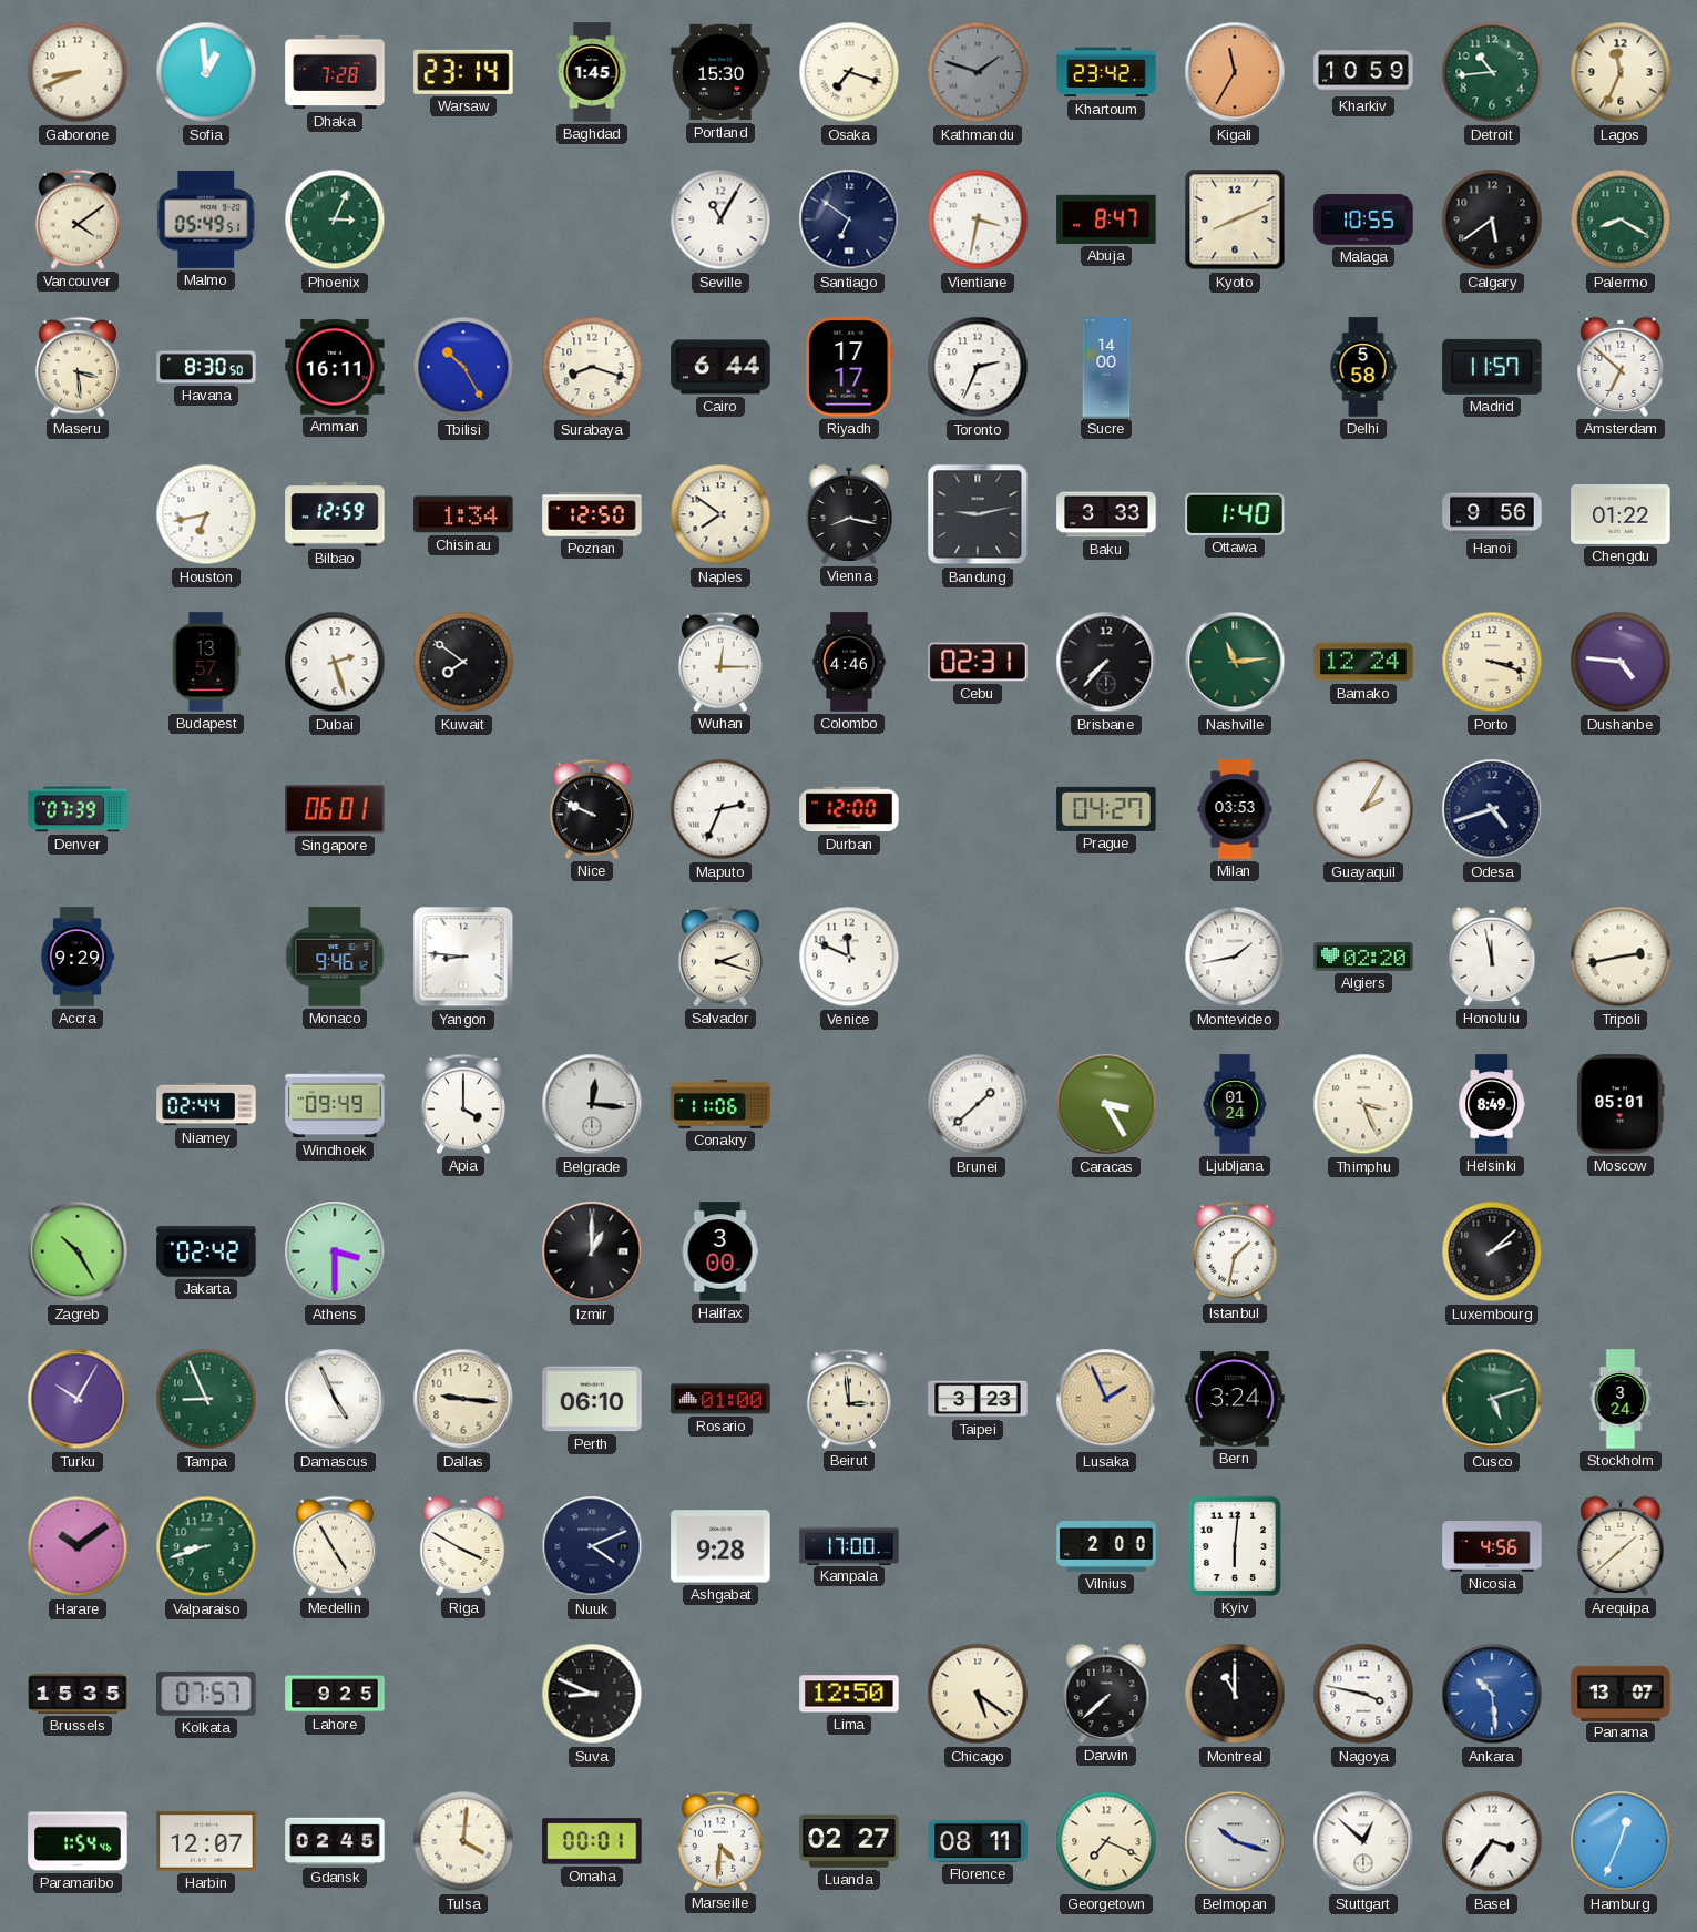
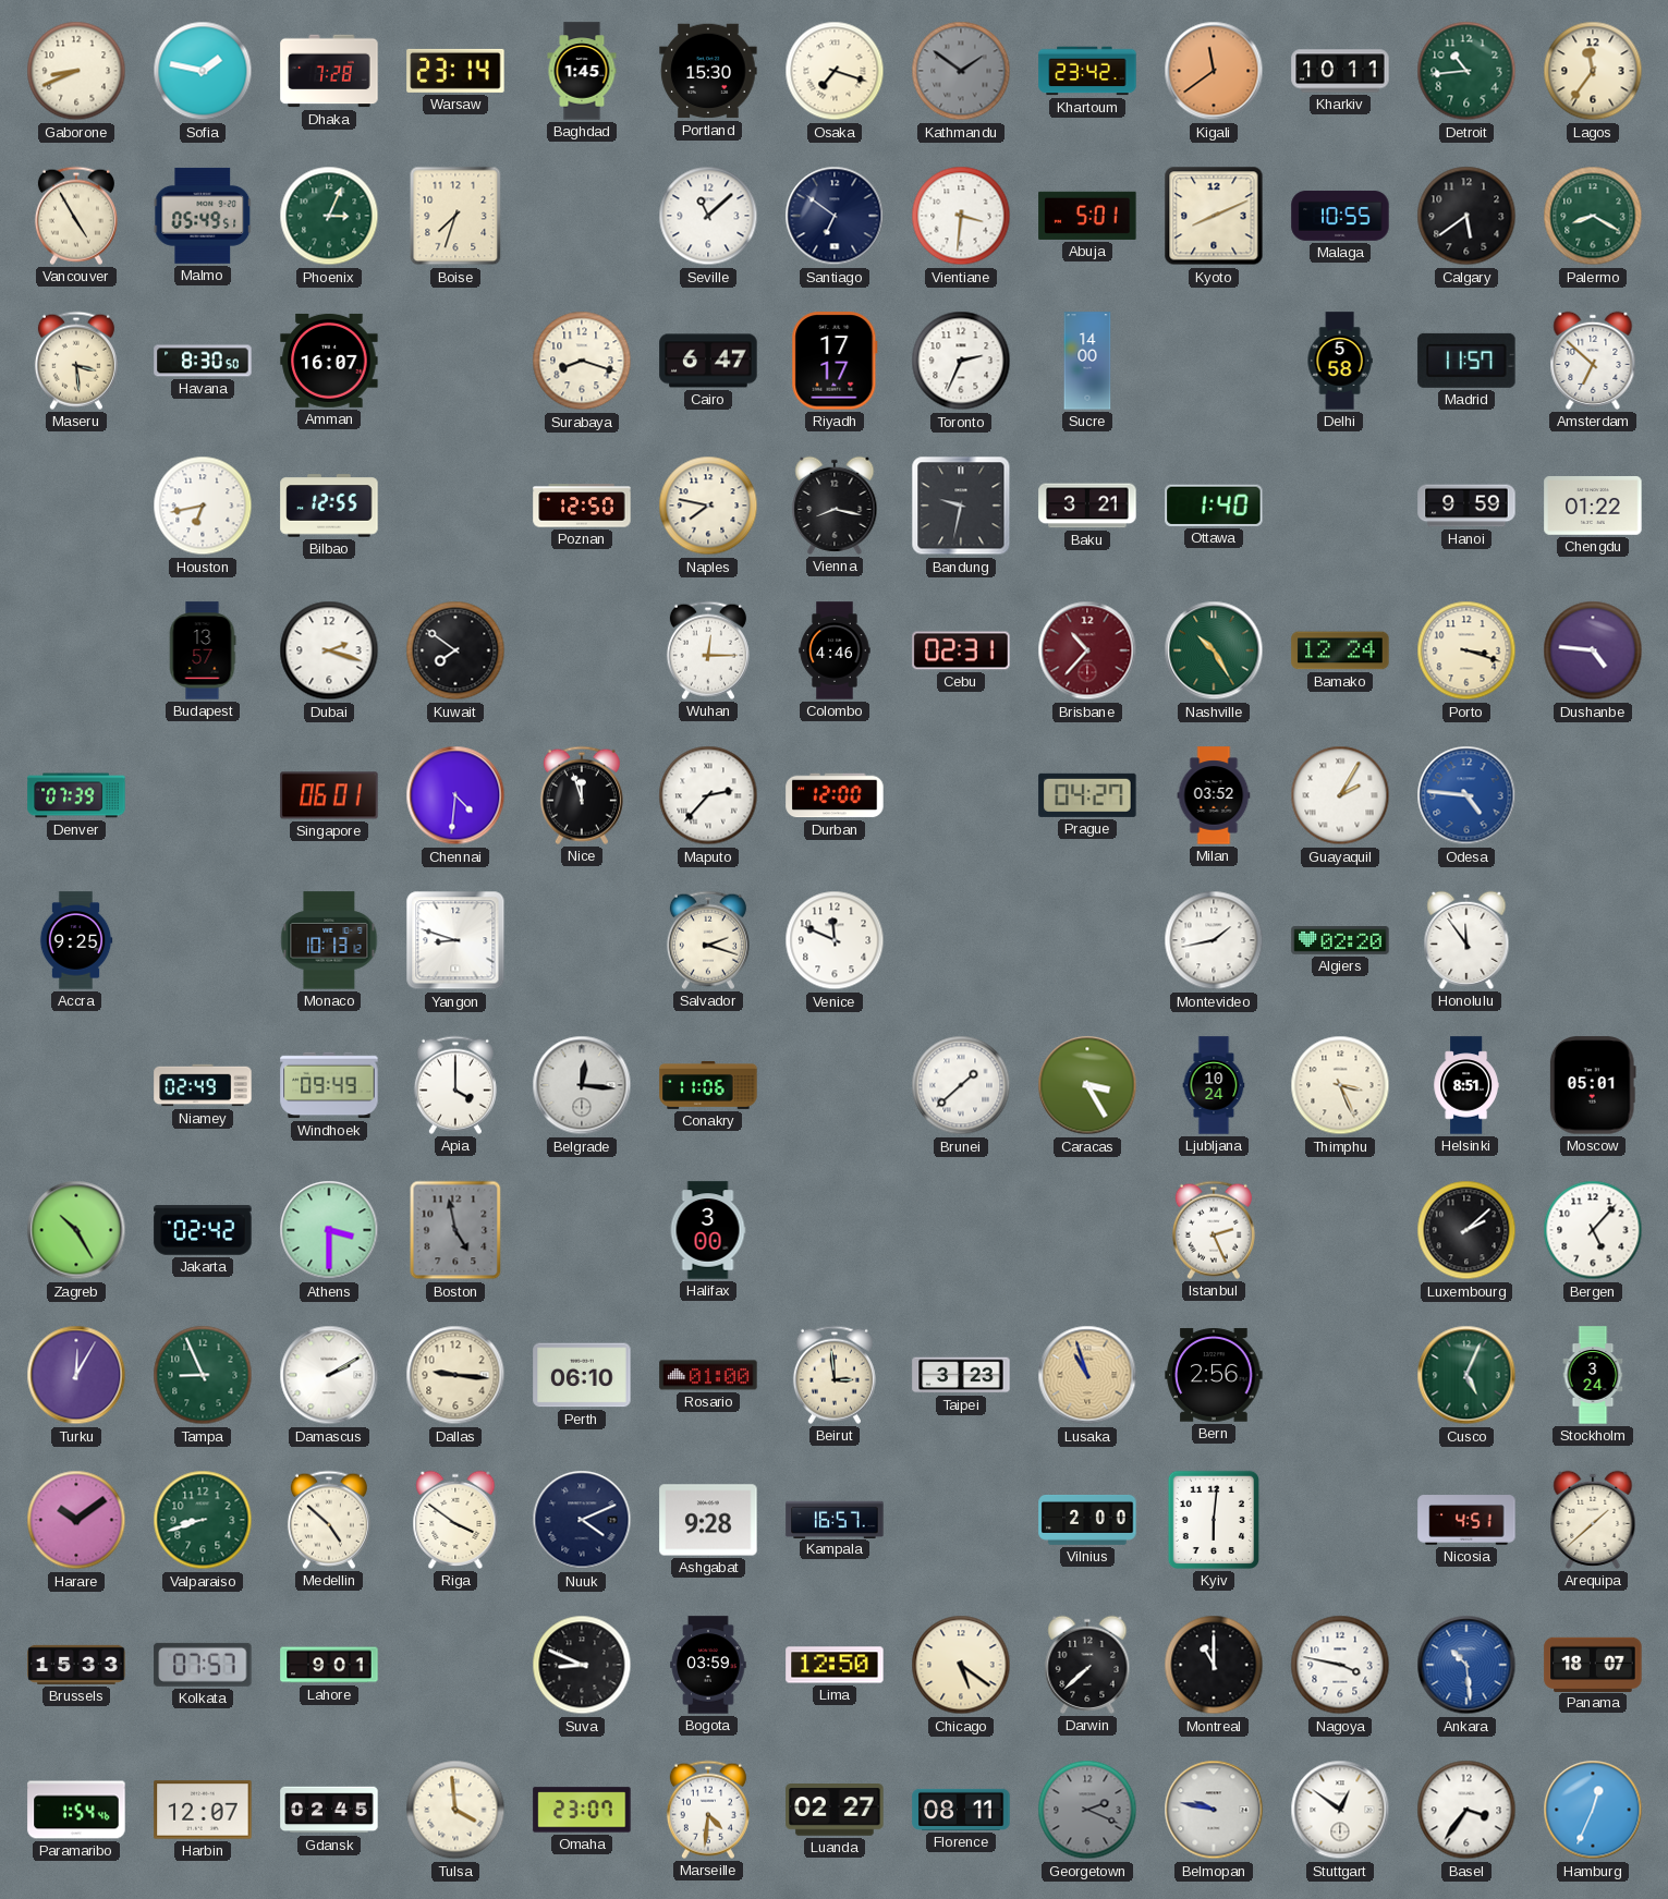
Sofia: 12:59 -> 1:47 (203, 71)
Kathmandu: 1:48 -> 1:51 (961, 71)
Kigali: 11:35 -> 11:39 (1214, 71)
Kharkiv: 10:59 -> 10:11 (1340, 71)
Lagos: 11:34 -> 11:36 (1593, 71)
Vancouver: 4:09 -> 4:55 (76, 216)
Boise: none -> 7:33 (455, 216)
Seville: 11:05 -> 11:08 (708, 216)
Vientiane: 3:32 -> 3:31 (961, 216)
Abuja: 8:47 -> 5:01 (1087, 216)
Amman: 16:11 -> 16:07 (329, 361)
Tbilisi: 10:25 -> none (463, 367)
Cairo: 6:44 -> 6:47 (708, 361)
Bilbao: 12:59 -> 12:55 (329, 506)
Chisinau: 1:34 -> none (463, 514)
Naples: 7:51 -> 7:47 (708, 506)
Bandung: 9:13 -> 9:32 (961, 506)
Baku: 3:33 -> 3:21 (1087, 506)
Hanoi: 9:56 -> 9:59 (1466, 506)
Dubai: 2:27 -> 2:18 (329, 650)
Brisbane: 7:37 -> 10:37 (1087, 650)
Brisbane dial: black -> burgundy (1087, 650)
Nashville: 11:14 -> 10:25 (1214, 650)
Chennai: none -> 4:31 (455, 795)
Nice: 9:49 -> 11:57 (582, 795)
Maputo: 2:34 -> 2:37 (708, 795)
Milan: 03:53 -> 03:52 (1214, 795)
Odesa: 4:42 -> 4:46 (1466, 795)
Odesa dial: navy -> blue (1466, 795)
Accra: 9:29 -> 9:25 (76, 940)
Monaco: 9:46 -> 10:13 (329, 940)
Yangon: 8:46 -> 8:48 (455, 940)
Honolulu: 11:58 -> 11:54 (1466, 940)
Tripoli: 2:43 -> none (1621, 957)
Niamey: 02:44 -> 02:49 (203, 1085)
Ljubljana: 01:24 -> 10:24 (1214, 1085)
Helsinki: 8:49 -> 8:51 (1465, 1085)
Boston: none -> 4:58 (455, 1230)
Izmir: 1:00 -> none (592, 1251)
Istanbul: 1:32 -> 2:26 (1214, 1230)
Bergen: none -> 5:07 (1593, 1230)
Turku: 10:05 -> 12:05 (76, 1375)
Damascus: 4:56 -> 2:10 (329, 1375)
Lusaka: 1:56 -> 10:57 (1087, 1375)
Bern: 3:24 -> 2:56 (1214, 1375)
Cusco: 5:12 -> 5:04 (1466, 1375)
Medellin: 4:55 -> 4:52 (329, 1520)
Riga: 3:50 -> 3:51 (455, 1520)
Kampala: 17:00 -> 16:57 (835, 1519)
Nicosia: 4:56 -> 4:51 (1466, 1520)
Brussels: 15:35 -> 15:33 (76, 1665)
Lahore: 9:25 -> 9:01 (329, 1665)
Bogota: none -> 03:59 (708, 1665)
Panama: 13:07 -> 18:07 (1593, 1664)
Tulsa: 4:01 -> 3:59 (455, 1810)
Omaha: 00:01 -> 23:07 (582, 1810)
Georgetown: 7:19 -> 2:19 (1087, 1810)
Georgetown dial: cream -> grey (1087, 1810)
Belmopan: 10:18 -> 9:47 (1214, 1810)
Stuttgart: 12:52 -> 12:51 (1340, 1810)
